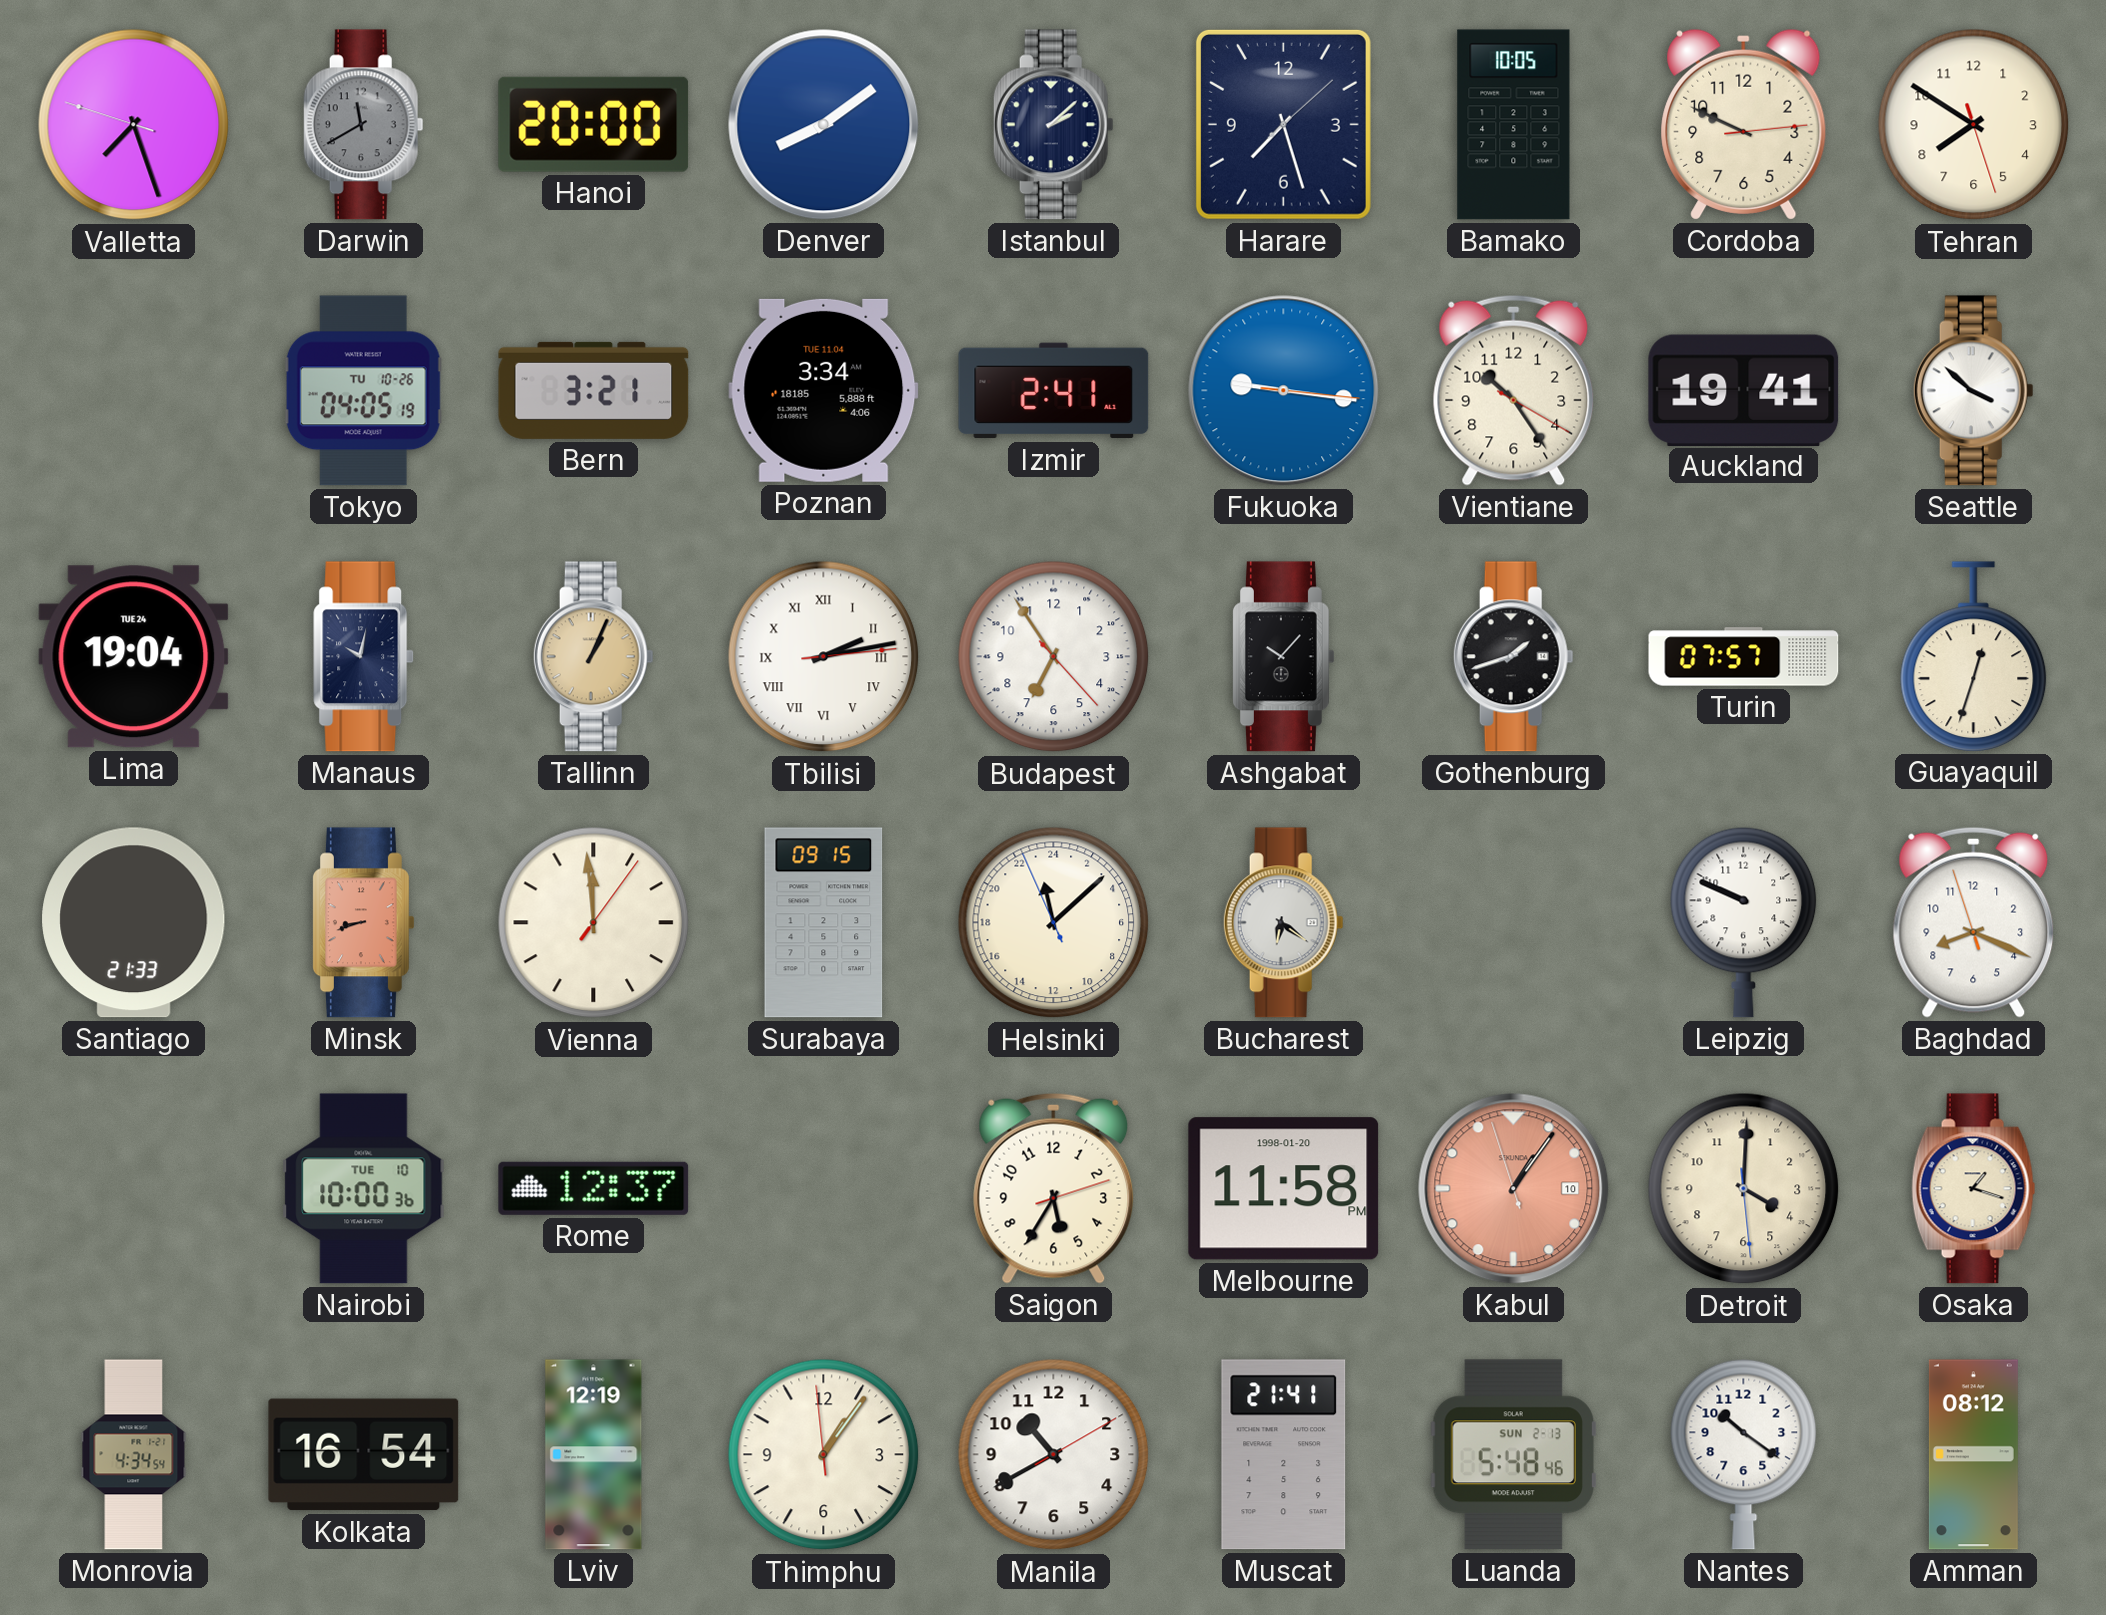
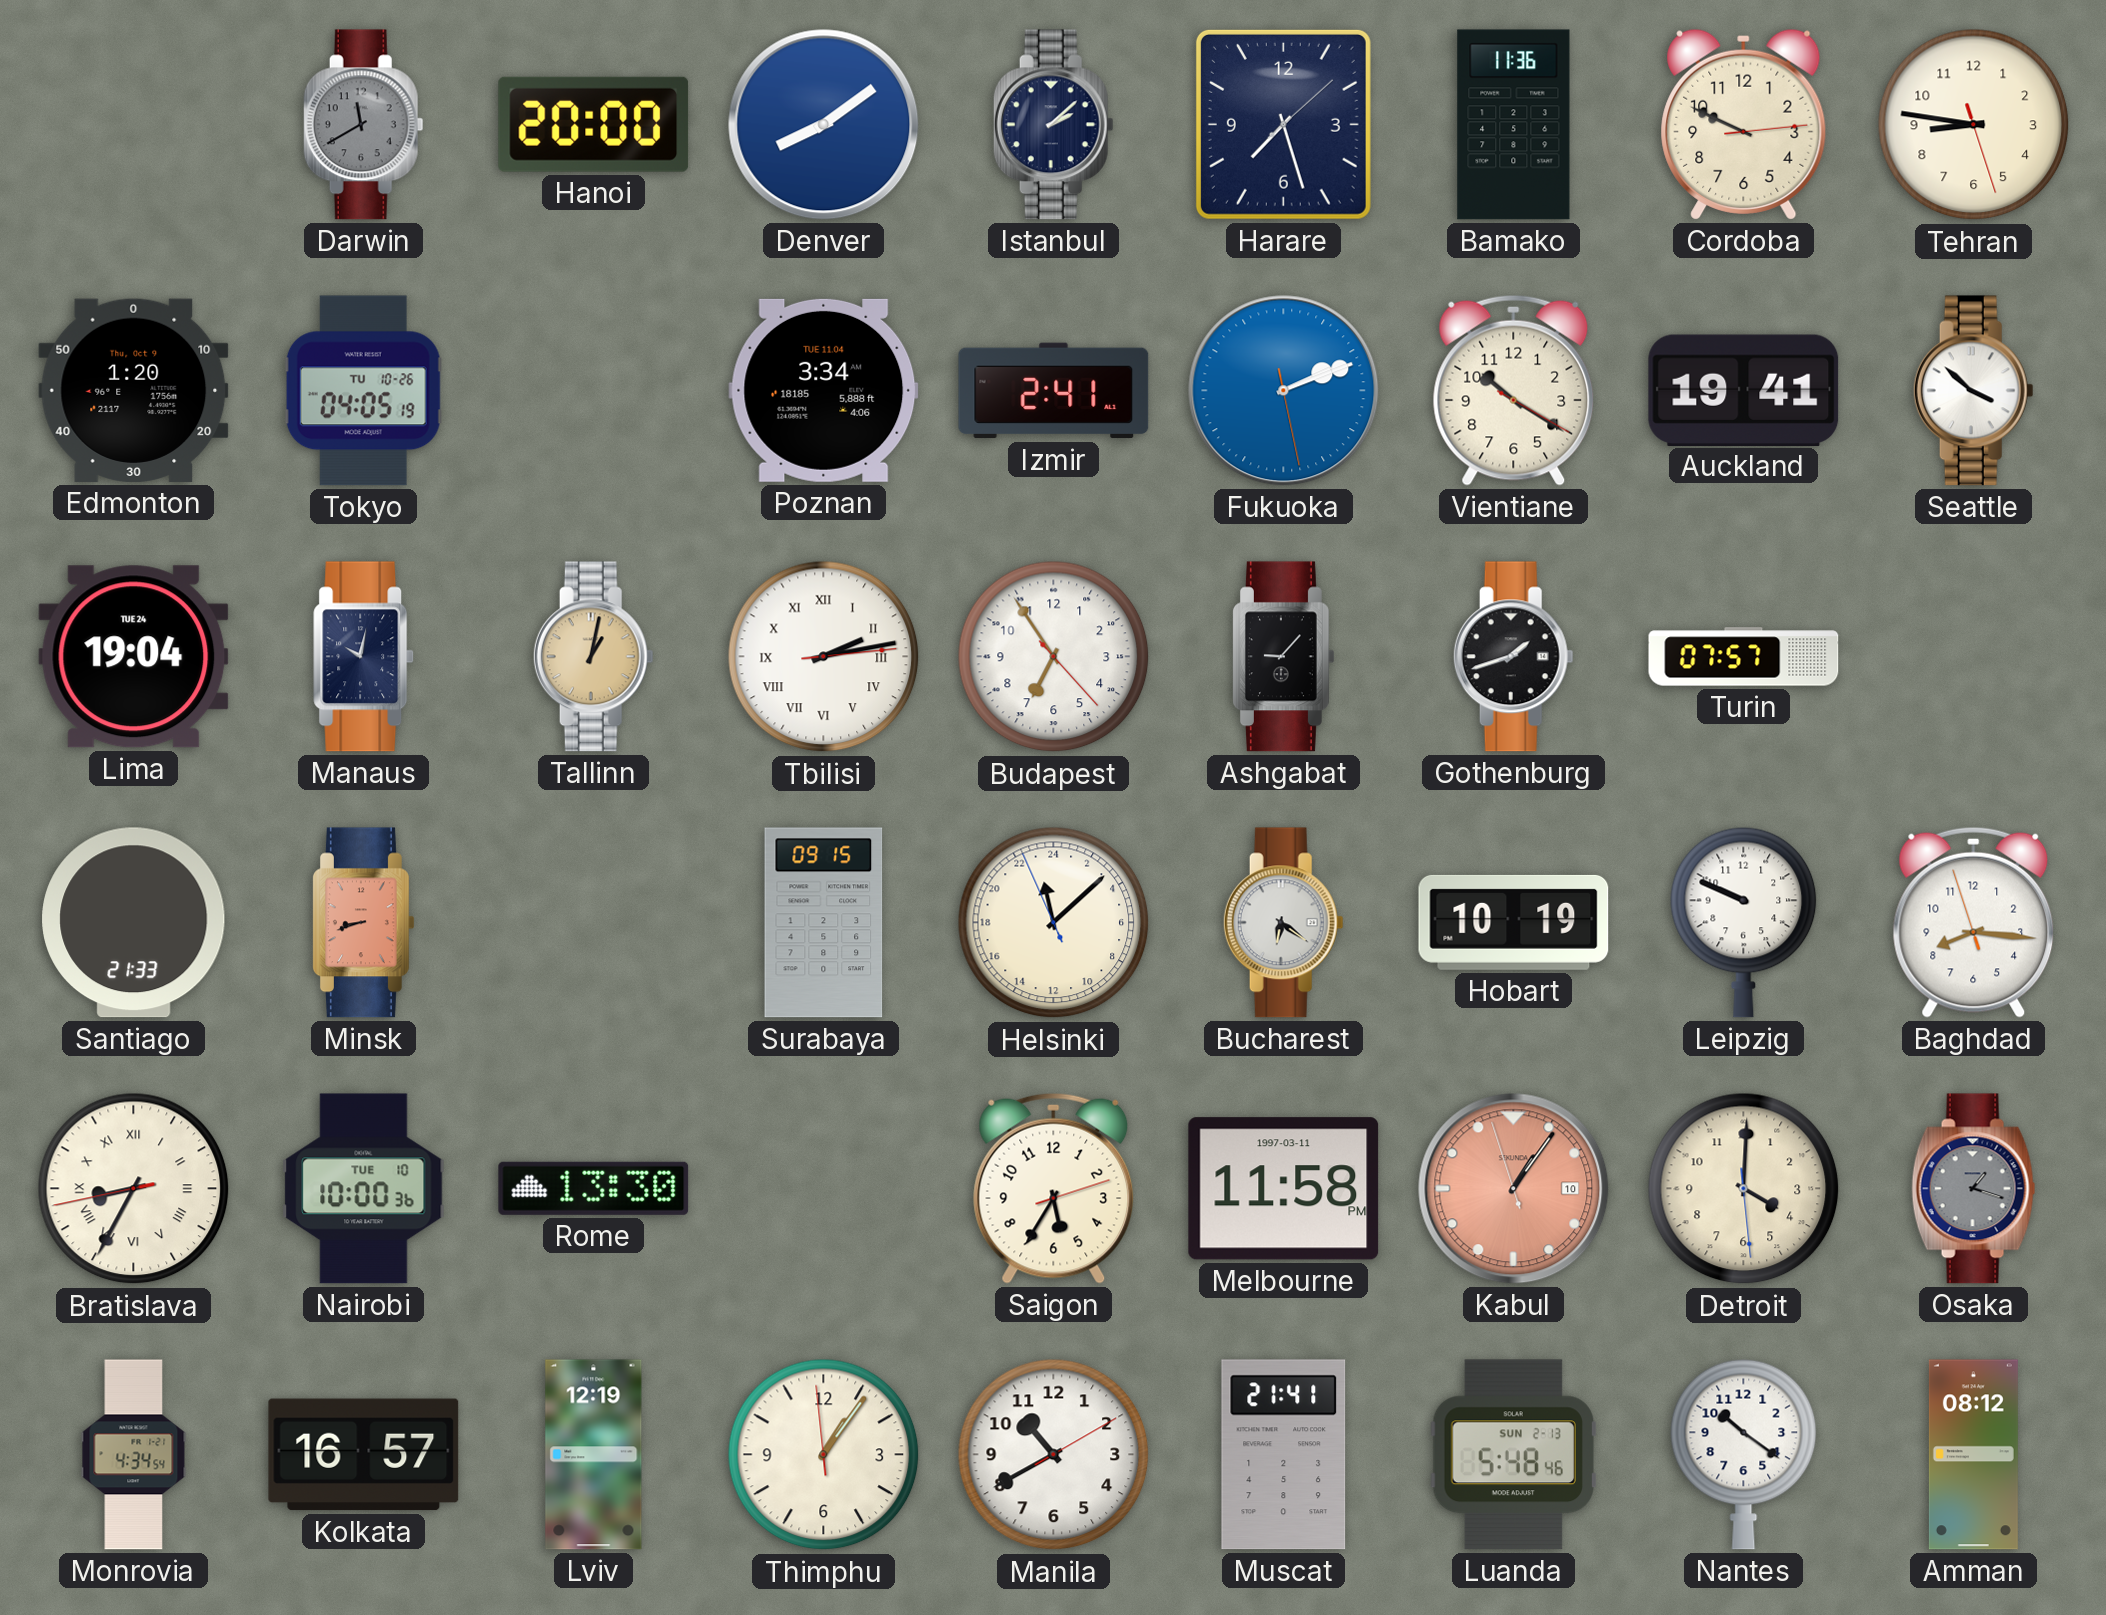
Valletta: 7:26 -> none (134, 125)
Bamako: 10:05 -> 11:36 (1514, 125)
Tehran: 7:50 -> 8:46 (1974, 125)
Edmonton: none -> 1:20 (134, 390)
Bern: 3:21 -> none (594, 390)
Fukuoka: 9:16 -> 2:11 (1284, 391)
Vientiane: 10:24 -> 10:20 (1514, 390)
Tallinn: 1:04 -> 1:02 (593, 657)
Ashgabat: 10:07 -> 9:07 (1283, 657)
Guayaquil: 12:33 -> none (1974, 656)
Vienna: 11:59 -> none (594, 923)
Hobart: none -> 10:19 (1514, 922)
Baghdad: 8:18 -> 8:15 (1974, 922)
Bratislava: none -> 8:34 (134, 1189)
Rome: 12:37 -> 13:30 (594, 1188)
Melbourne date: 1998-01-20 -> 1997-03-11 (1284, 1189)
Osaka dial: cream -> grey (1974, 1189)
Kolkata: 16:54 -> 16:57 (364, 1455)
